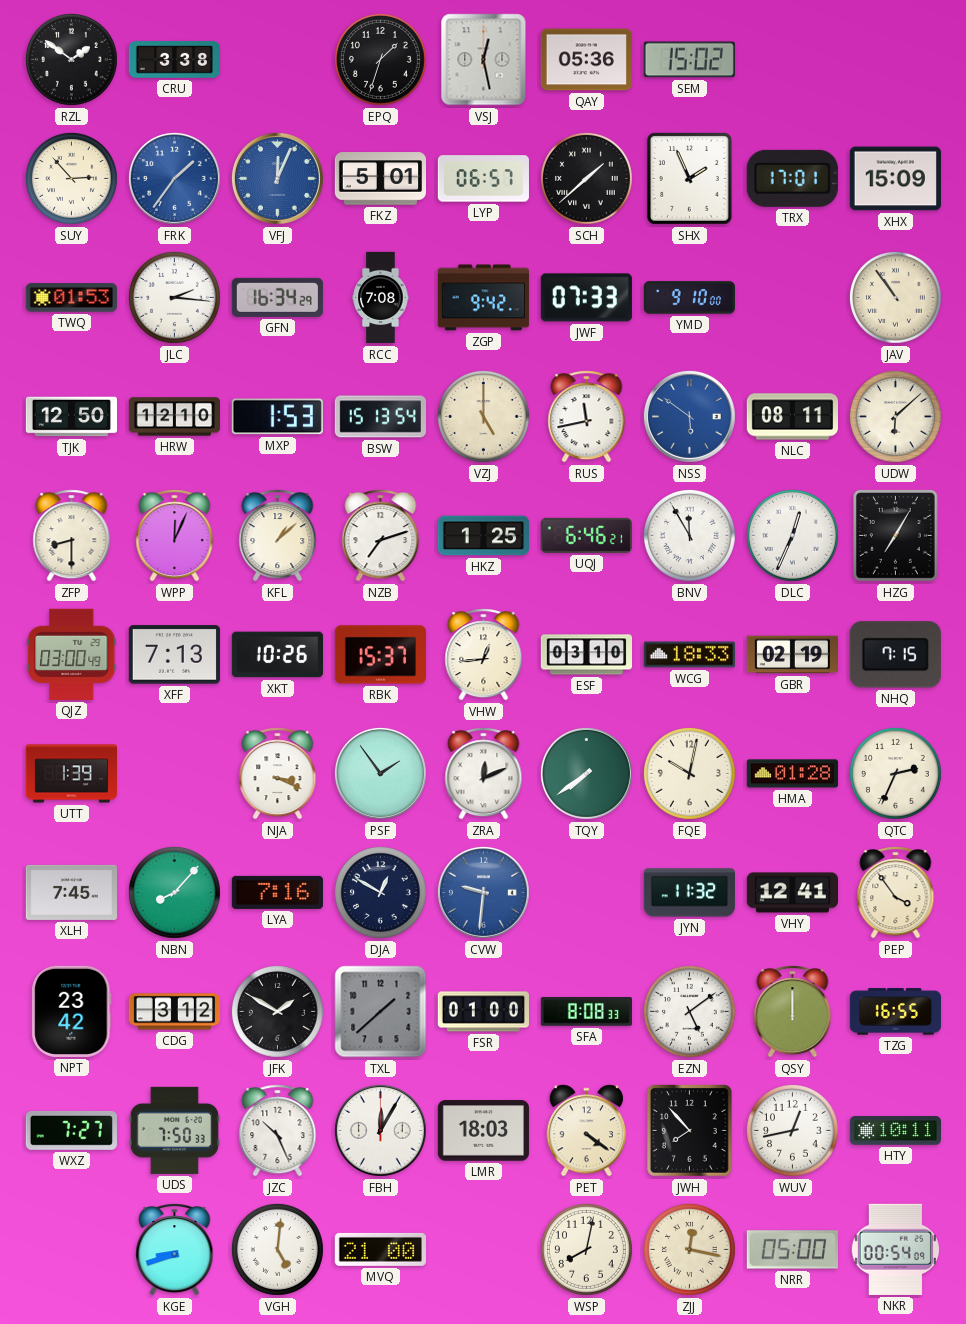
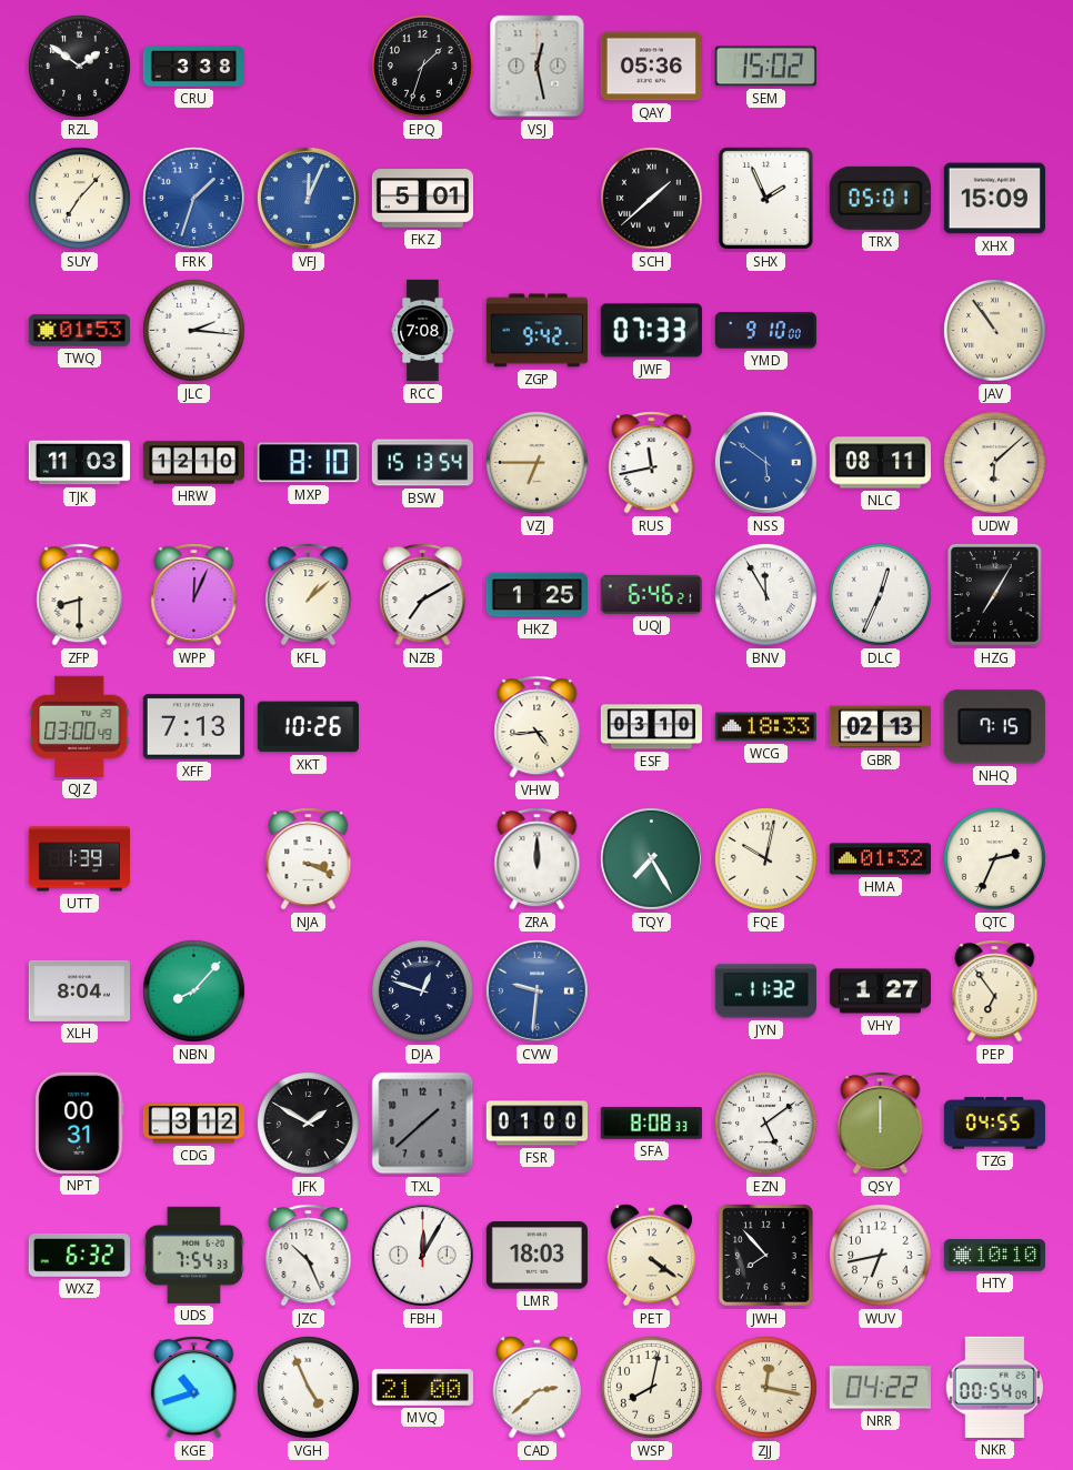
SUY: 2:53 -> 7:07 (79, 198)
FRK: 1:36 -> 1:33 (193, 198)
LYP: 06:57 -> none (483, 179)
TRX: 17:01 -> 05:01 (880, 198)
GFN: 16:34 -> none (277, 297)
TJK: 12:50 -> 11:03 (79, 463)
MXP: 1:53 -> 8:10 (308, 463)
VZJ: 5:00 -> 6:45 (536, 462)
NZB: 7:12 -> 7:10 (423, 595)
RBK: 15:37 -> none (380, 655)
VHW: 12:44 -> 4:44 (538, 727)
GBR: 02:19 -> 02:13 (880, 727)
PSF: 1:54 -> none (380, 773)
ZRA: 12:11 -> 12:00 (538, 859)
TQY: 7:39 -> 7:25 (651, 858)
HMA: 01:28 -> 01:32 (880, 859)
XLH: 7:45 -> 8:04 (79, 990)
LYA: 7:16 -> none (277, 892)
DJA: 12:50 -> 12:48 (422, 990)
VHY: 12:41 -> 1:27 (880, 991)
PEP: 3:54 -> 6:54 (995, 991)
NPT: 23:42 -> 00:31 (80, 1122)
TZG: 16:55 -> 04:55 (994, 1124)
WXZ: 7:27 -> 6:32 (79, 1256)
UDS: 7:50 -> 7:54 (193, 1255)
WUV: 12:43 -> 6:43 (880, 1255)
HTY: 10:11 -> 10:10 (994, 1256)
KGE: 8:42 -> 10:42 (194, 1388)
VGH: 5:01 -> 4:56 (308, 1387)
CAD: none -> 2:38 (538, 1388)
NRR: 05:00 -> 04:22 (880, 1388)
